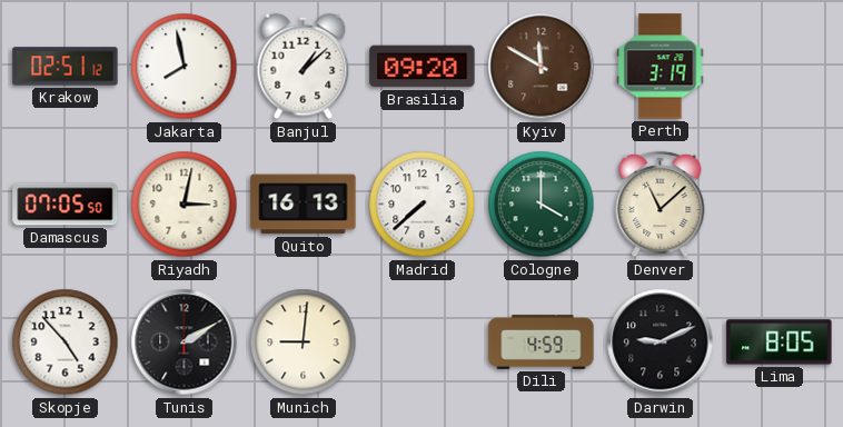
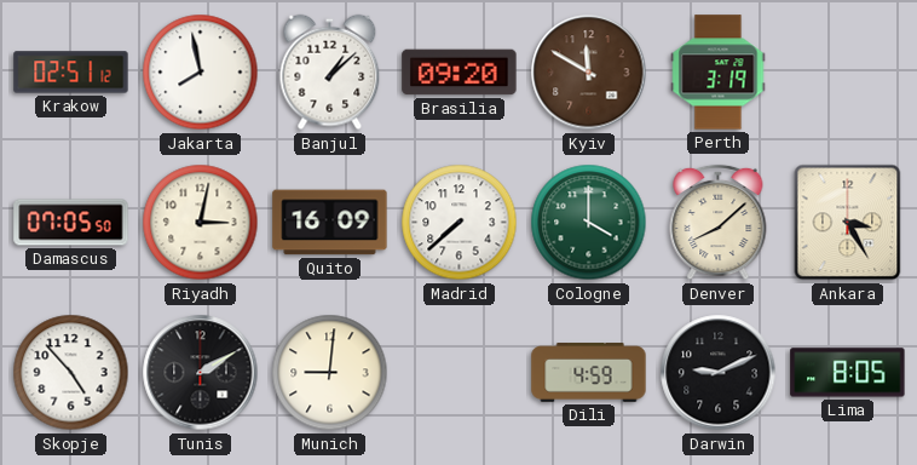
Quito: 16:13 -> 16:09 (330, 223)
Denver: 11:08 -> 8:08 (719, 223)
Ankara: none -> 3:25 (848, 223)
